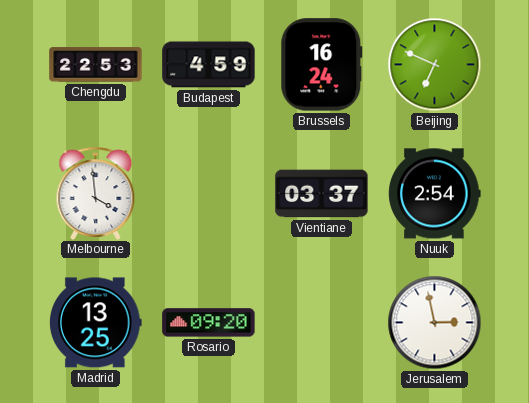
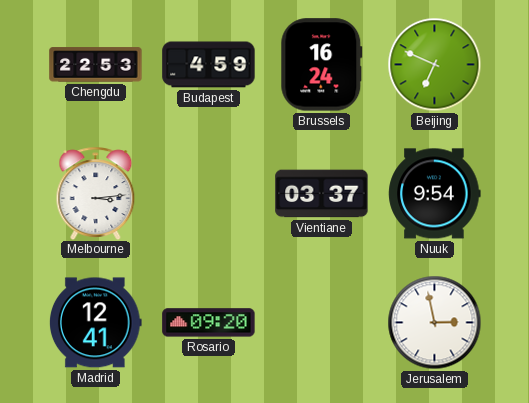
Melbourne: 3:59 -> 3:14 (96, 193)
Nuuk: 2:54 -> 9:54 (435, 194)
Madrid: 13:25 -> 12:41 (95, 323)
